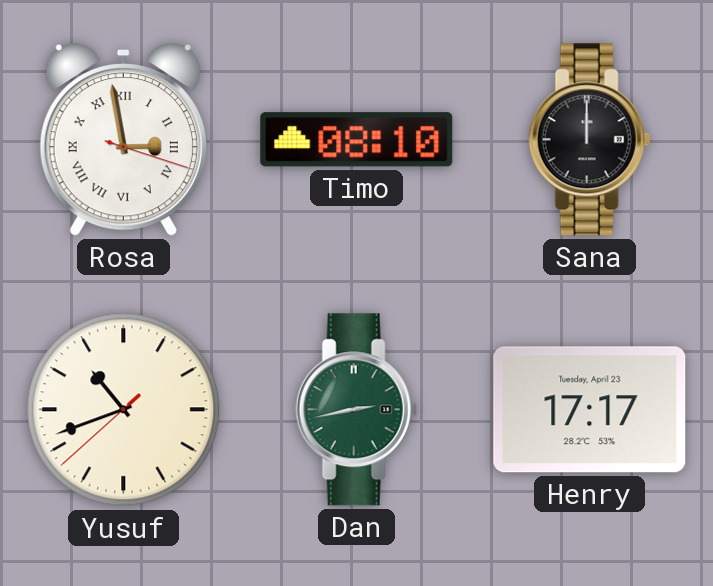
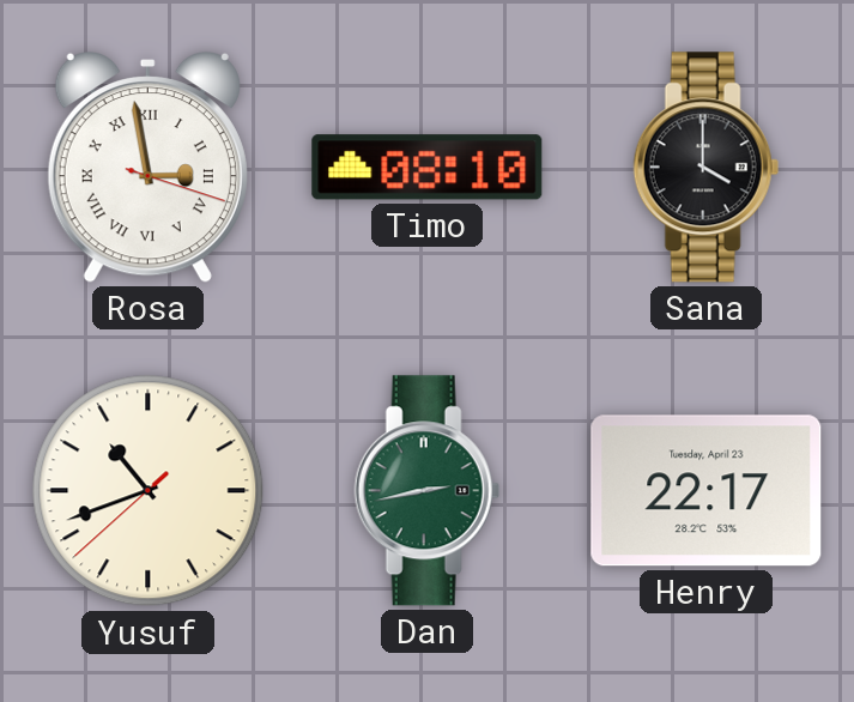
Sana: 12:00 -> 4:00 (705, 168)
Henry: 17:17 -> 22:17 (707, 491)
